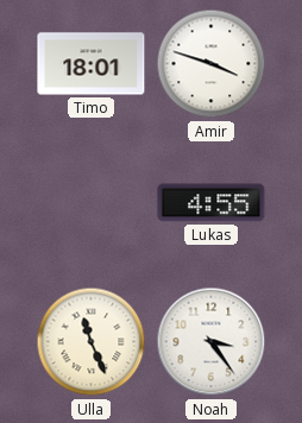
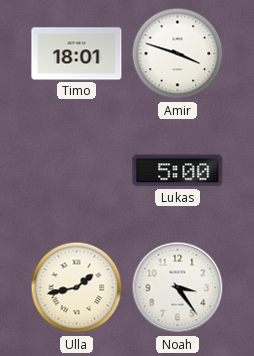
Lukas: 4:55 -> 5:00 (178, 171)
Ulla: 11:26 -> 1:43 (77, 288)
